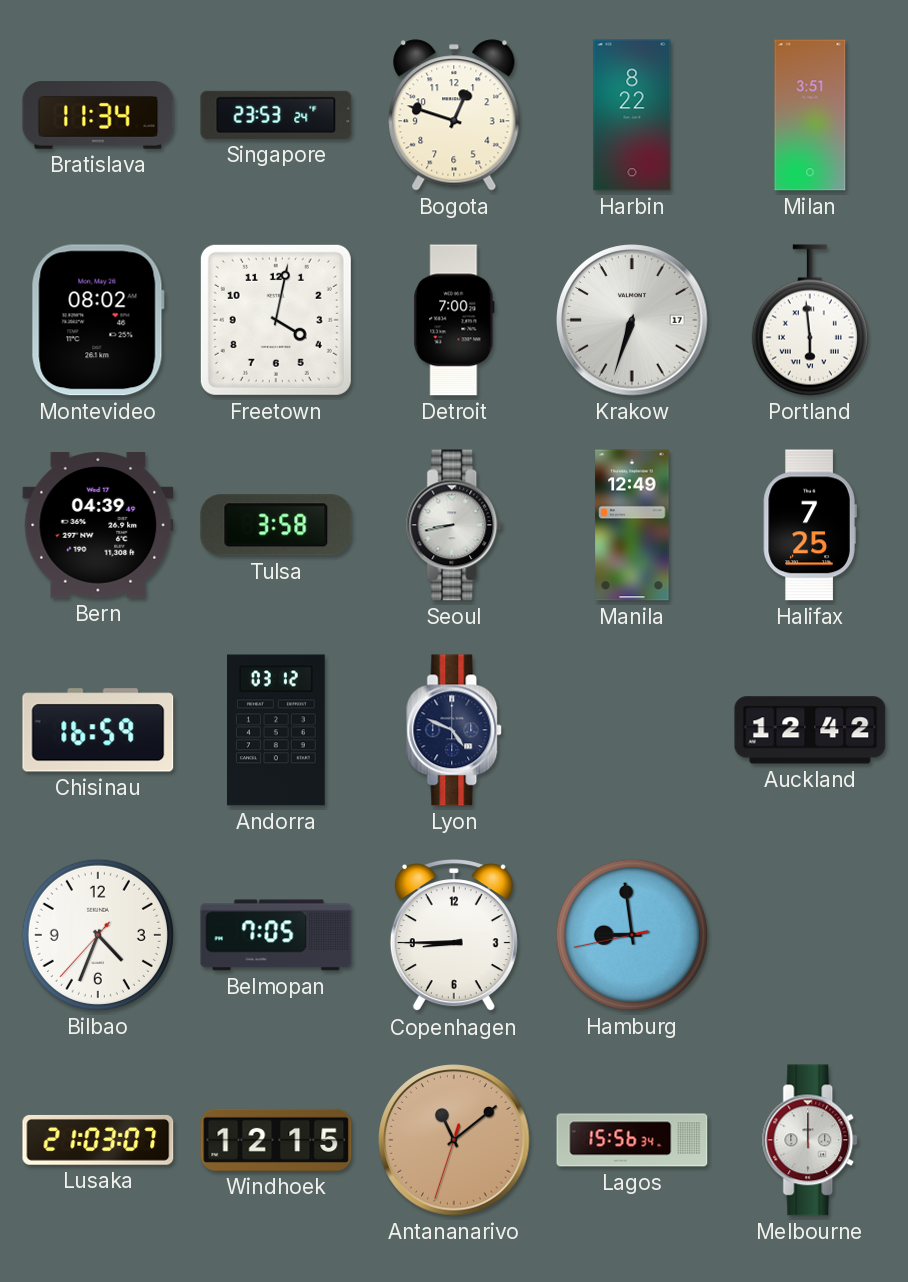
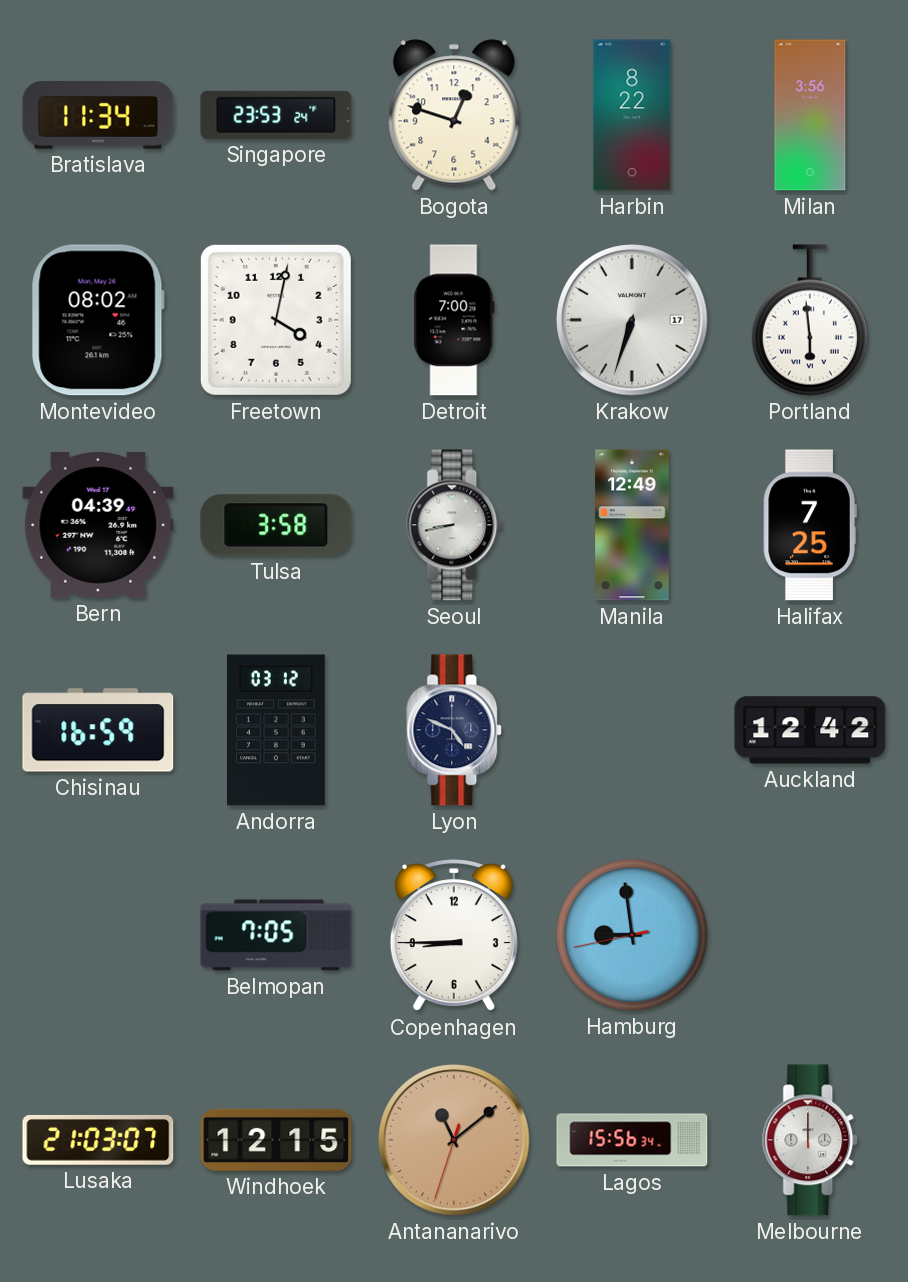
Milan: 3:51 -> 3:56 (810, 115)
Bilbao: 4:33 -> none (98, 935)
